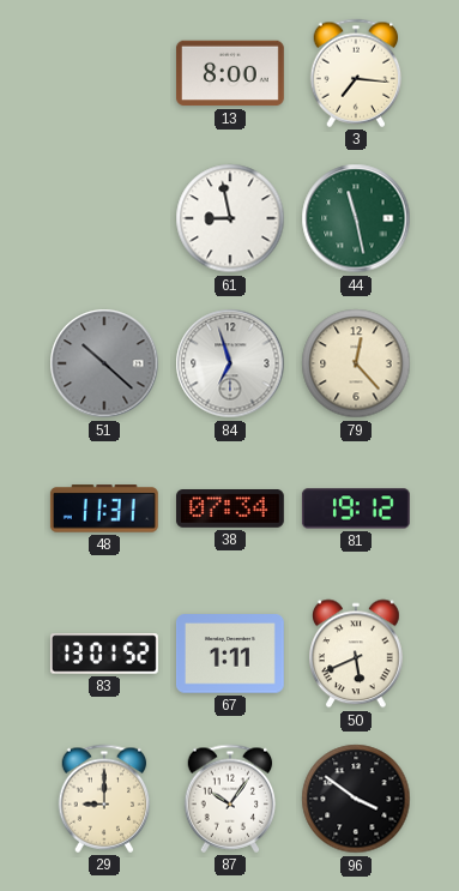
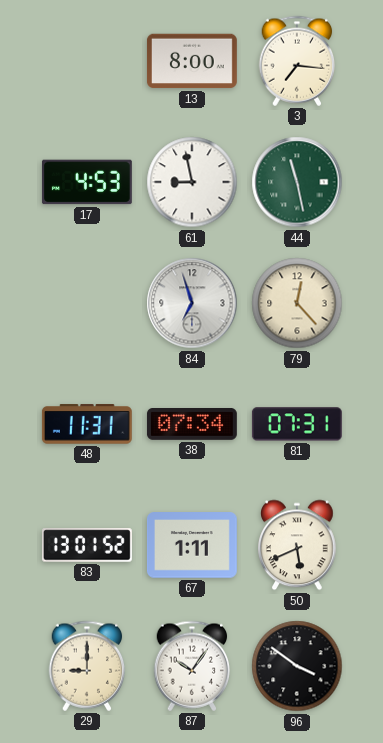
17: none -> 4:53 (87, 182)
51: 10:22 -> none (104, 363)
81: 19:12 -> 07:31 (297, 424)
